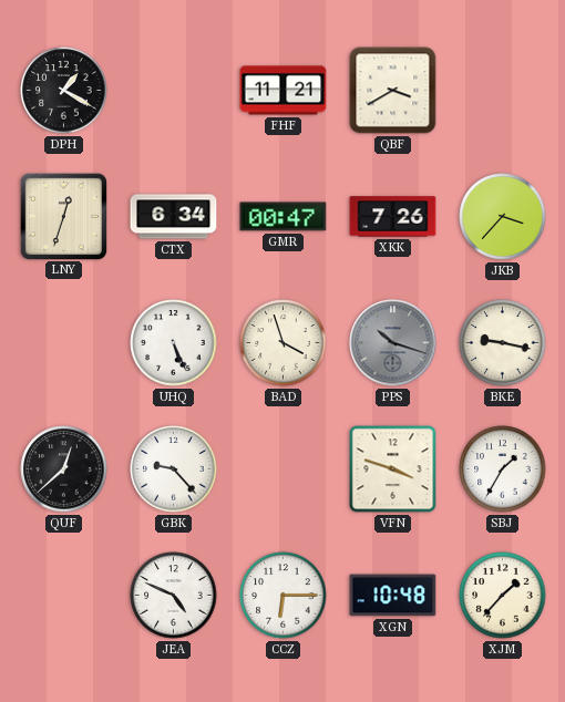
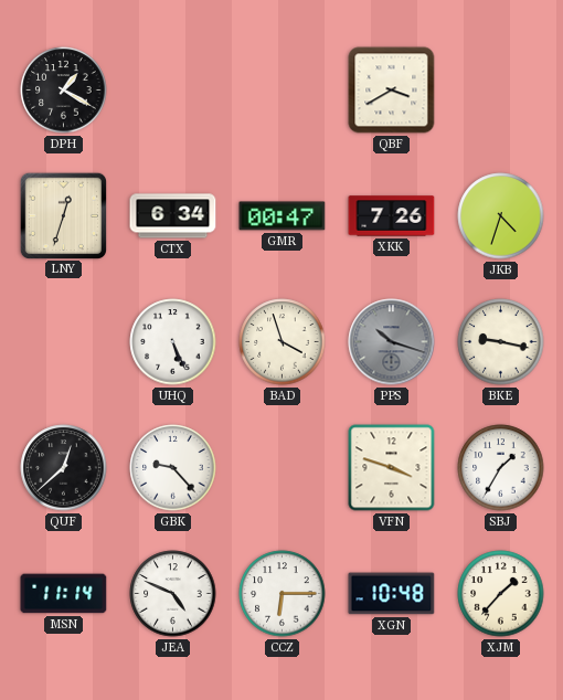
FHF: 11:21 -> none (284, 91)
JKB: 3:37 -> 4:33 (501, 216)
MSN: none -> 11:14 (64, 594)
